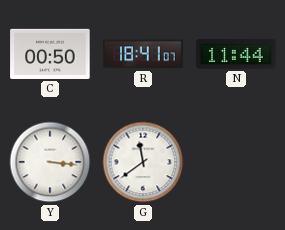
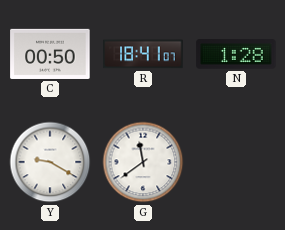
N: 11:44 -> 1:28 (236, 54)
Y: 3:16 -> 9:20 (50, 162)
